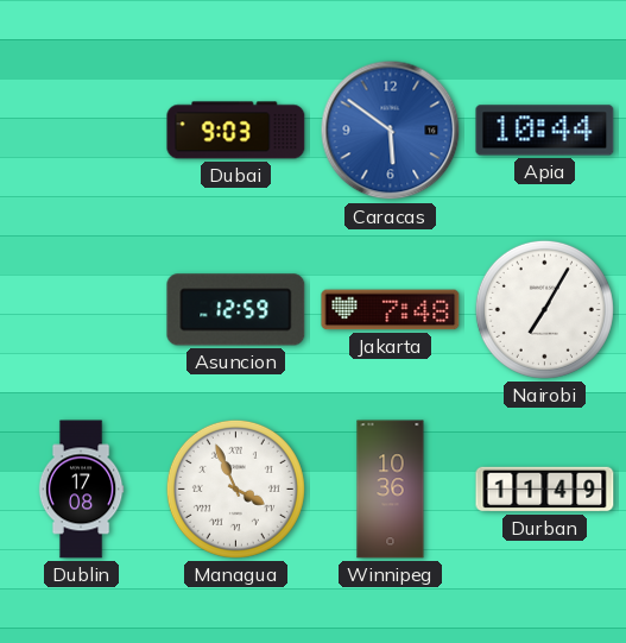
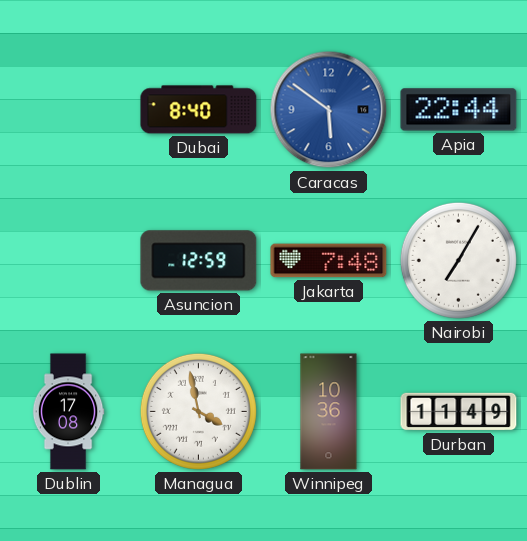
Dubai: 9:03 -> 8:40 (199, 110)
Apia: 10:44 -> 22:44 (459, 110)
Managua: 3:56 -> 3:58 (198, 411)
